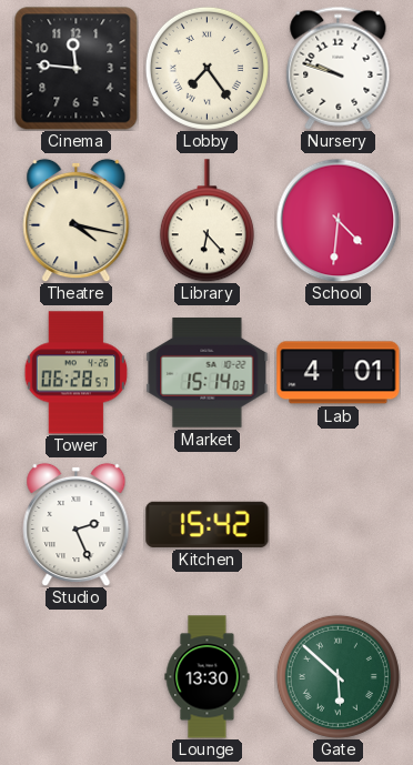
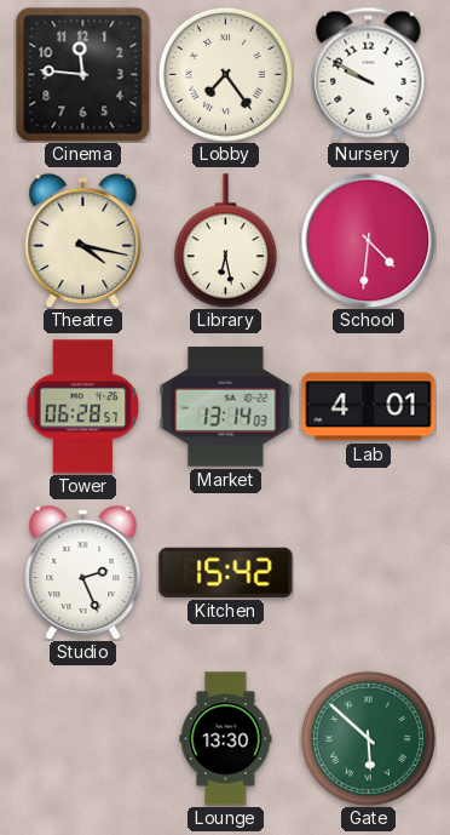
Nursery: 9:48 -> 9:50 (369, 74)
Library: 6:23 -> 6:28 (225, 241)
Market: 15:14 -> 13:14 (226, 407)
